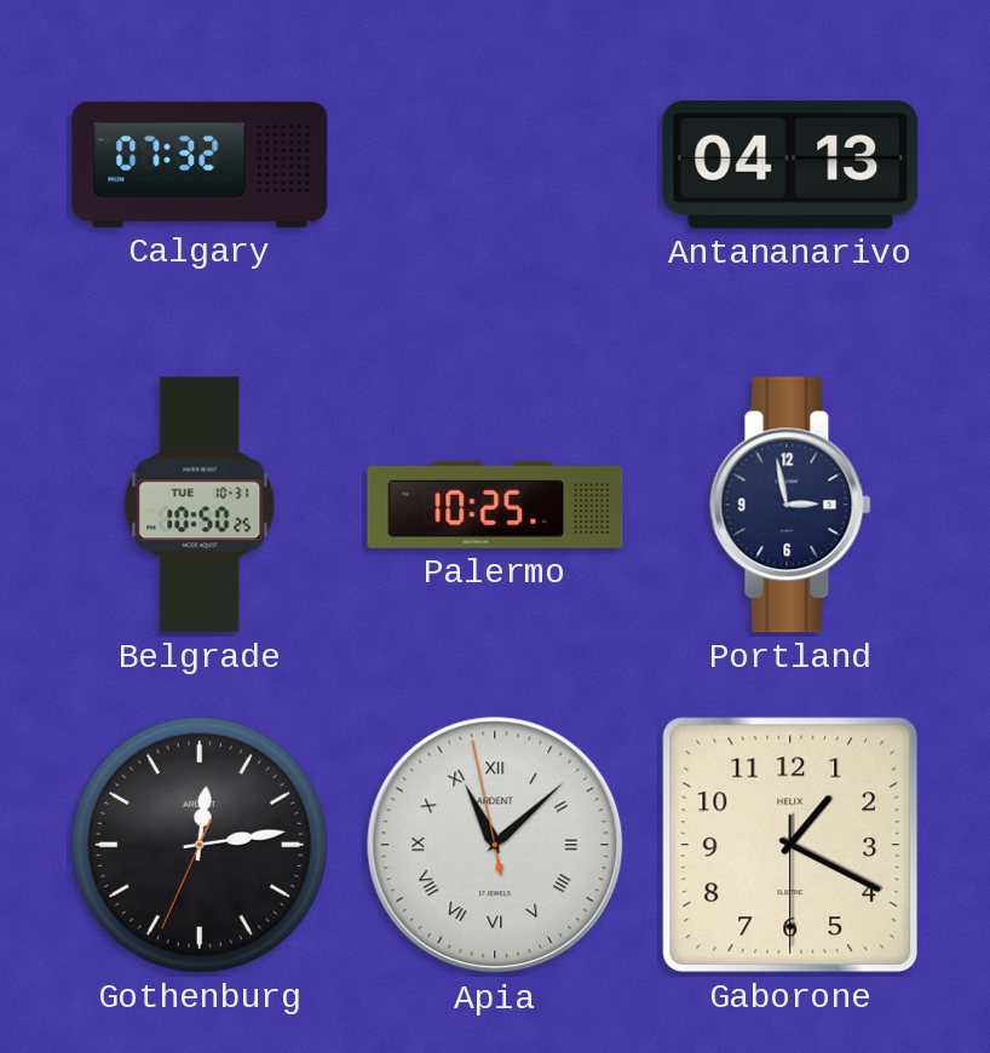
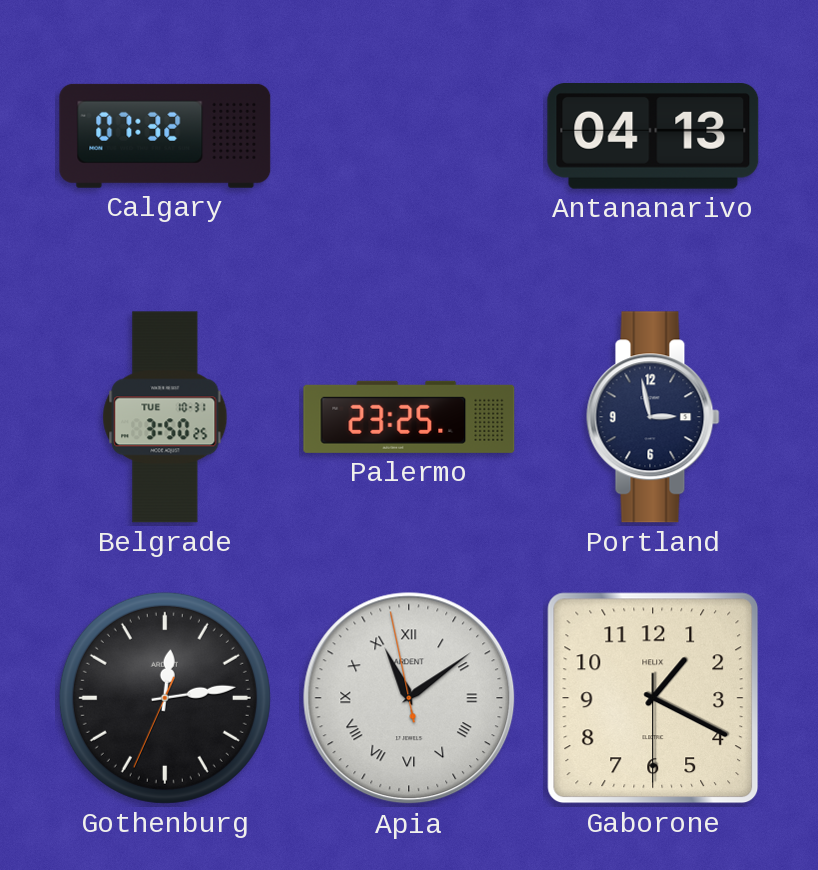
Belgrade: 10:50 -> 3:50 (165, 417)
Palermo: 10:25 -> 23:25 (409, 417)
Apia: 11:07 -> 11:08 (409, 698)
